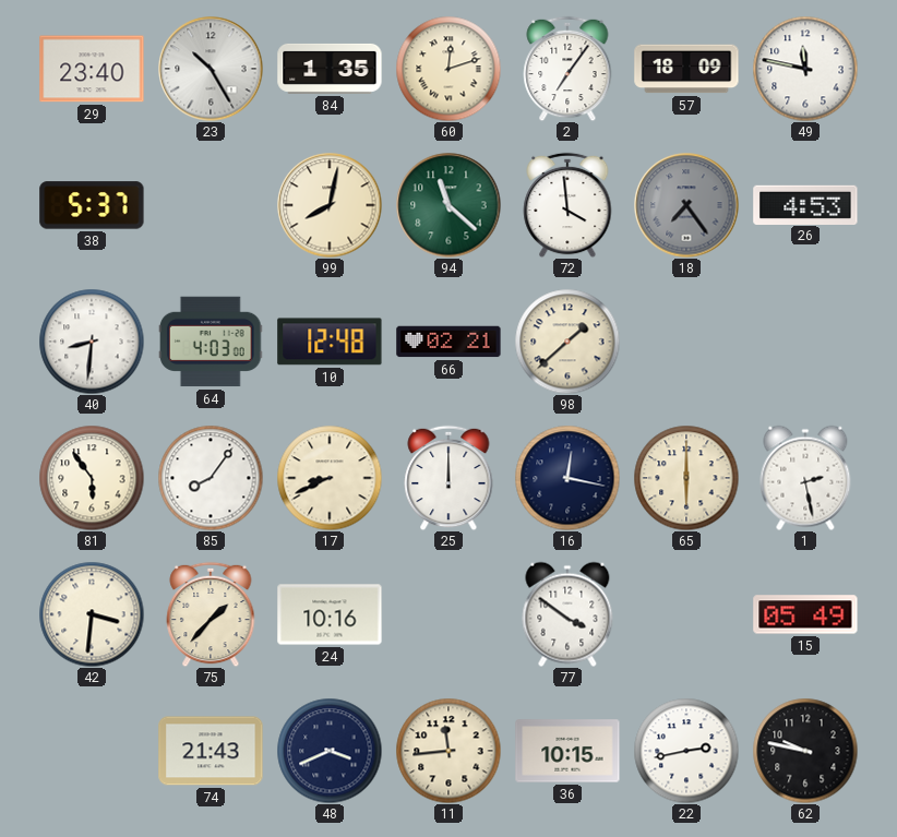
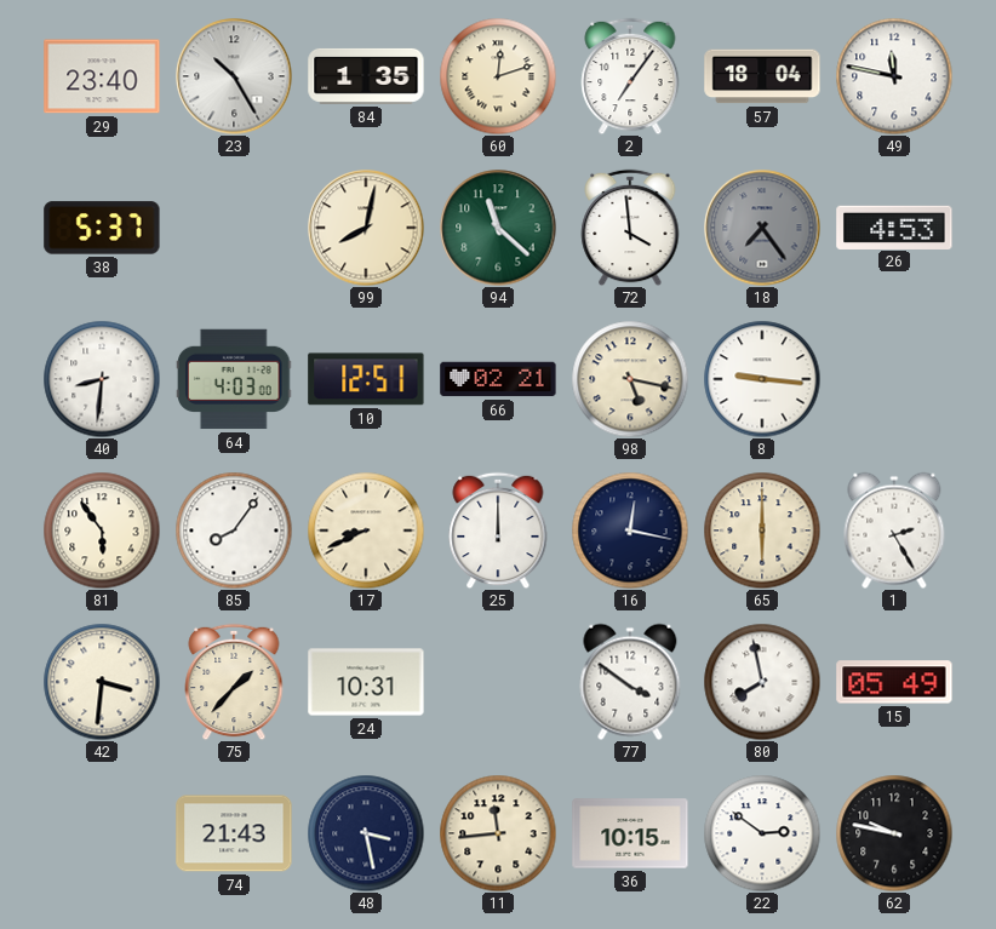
57: 18:09 -> 18:04 (762, 76)
10: 12:48 -> 12:51 (366, 379)
98: 1:38 -> 5:17 (630, 379)
8: none -> 9:16 (762, 379)
1: 2:28 -> 2:25 (894, 531)
24: 10:16 -> 10:31 (366, 682)
80: none -> 7:58 (762, 682)
48: 3:41 -> 3:28 (366, 833)
22: 2:43 -> 2:51 (762, 833)
